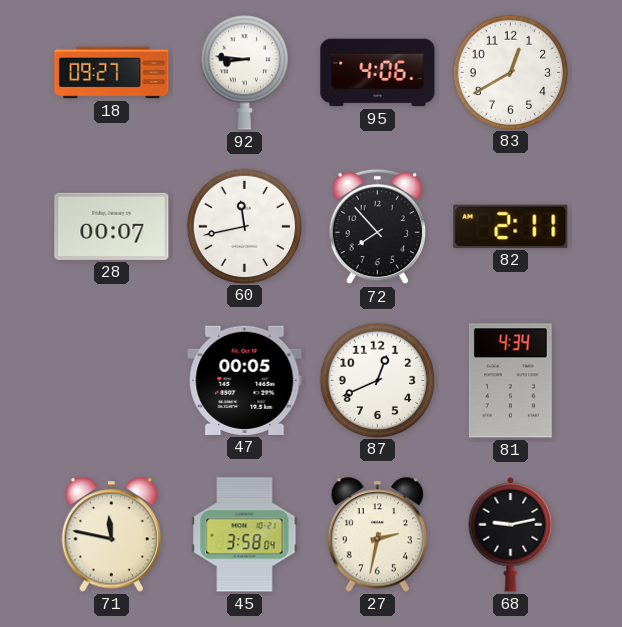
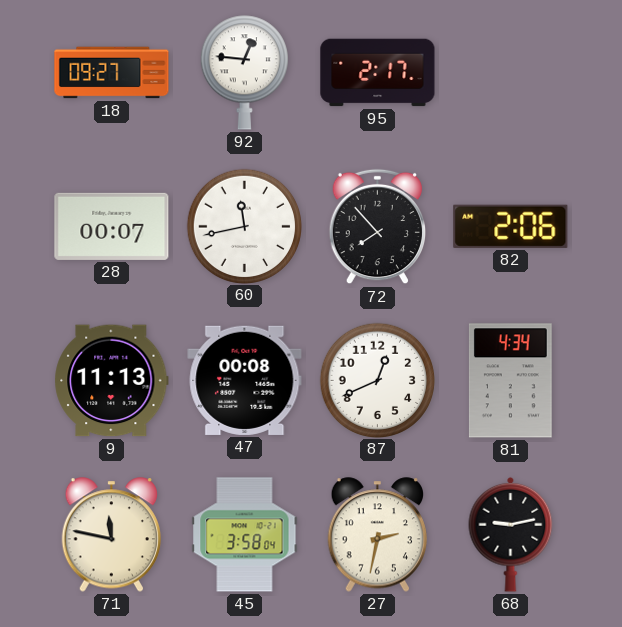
92: 8:46 -> 12:46 (244, 73)
95: 4:06 -> 2:17 (378, 73)
83: 12:40 -> none (510, 72)
82: 2:11 -> 2:06 (511, 226)
9: none -> 11:13 (112, 381)
47: 00:05 -> 00:08 (245, 380)
